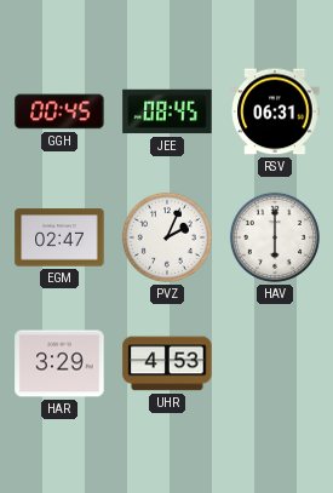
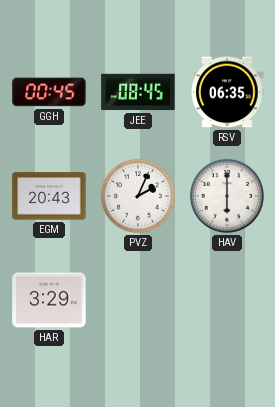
RSV: 06:31 -> 06:35 (227, 92)
EGM: 02:47 -> 20:43 (49, 196)
UHR: 4:53 -> none (167, 363)
